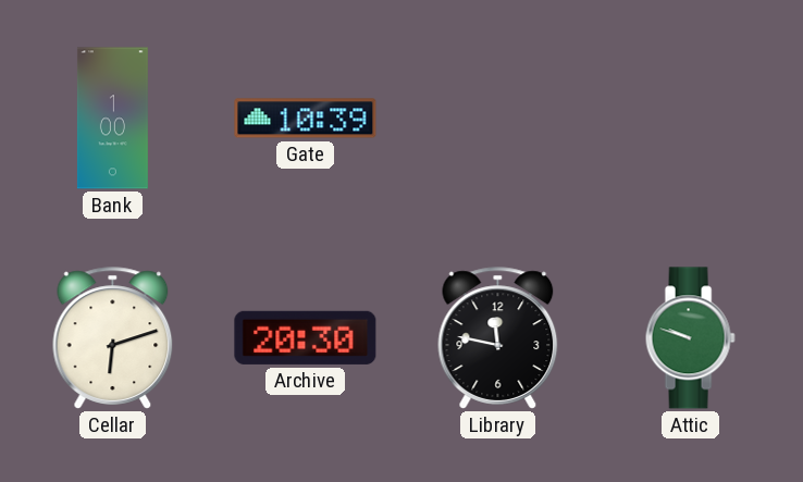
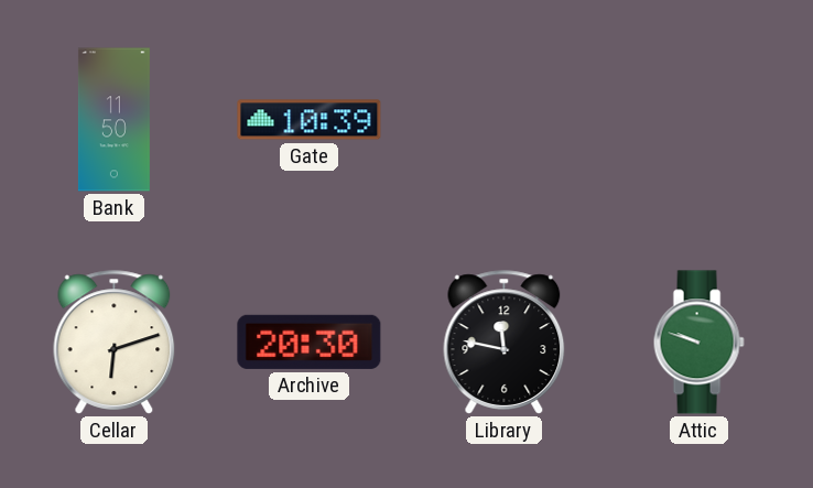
Bank: 1:00 -> 11:50 (113, 120)
